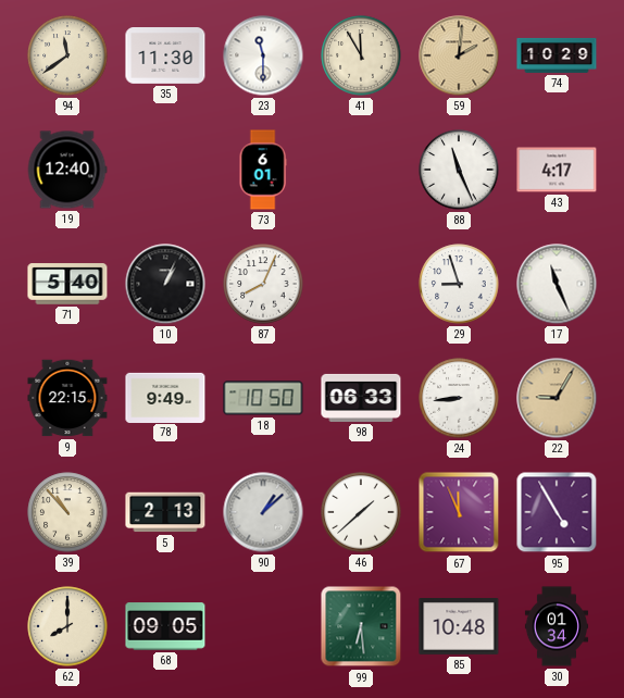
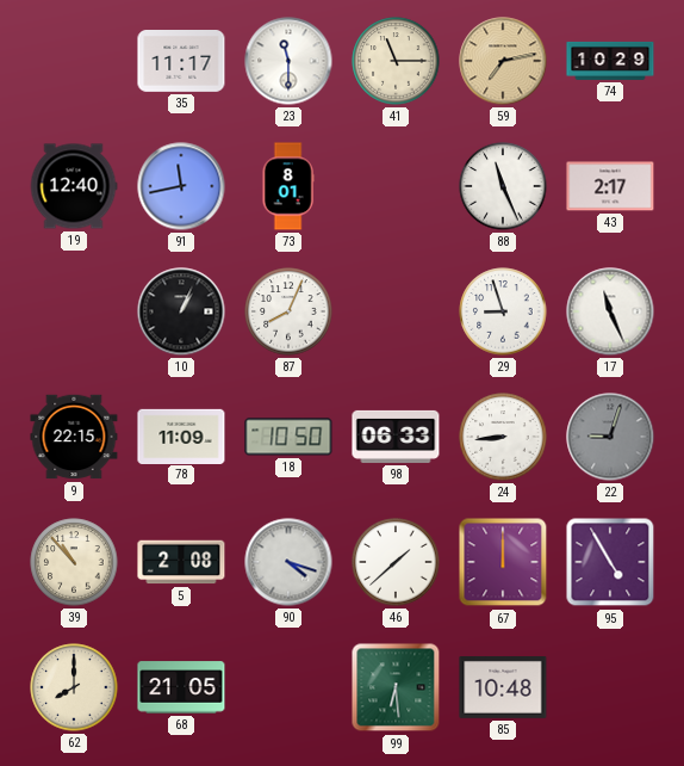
94: 11:39 -> none (67, 55)
35: 11:30 -> 11:17 (181, 62)
41: 11:55 -> 11:15 (396, 61)
59: 2:01 -> 7:13 (503, 61)
91: none -> 11:43 (181, 186)
73: 6:01 -> 8:01 (288, 186)
43: 4:17 -> 2:17 (610, 186)
71: 5:40 -> none (67, 284)
78: 9:49 -> 11:09 (181, 435)
22: 9:05 -> 9:03 (610, 437)
22 dial: champagne -> grey (610, 437)
5: 2:13 -> 2:08 (181, 562)
90: 1:08 -> 4:18 (288, 562)
67: 11:56 -> 12:00 (503, 562)
68: 09:05 -> 21:05 (181, 687)
30: 01:34 -> none (557, 626)
